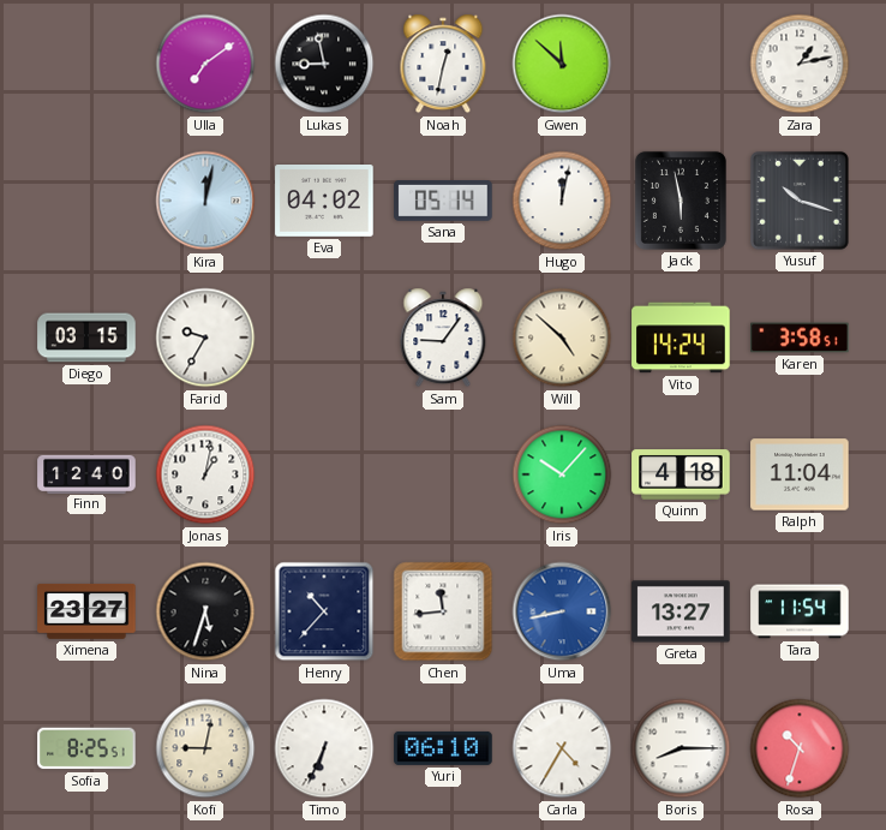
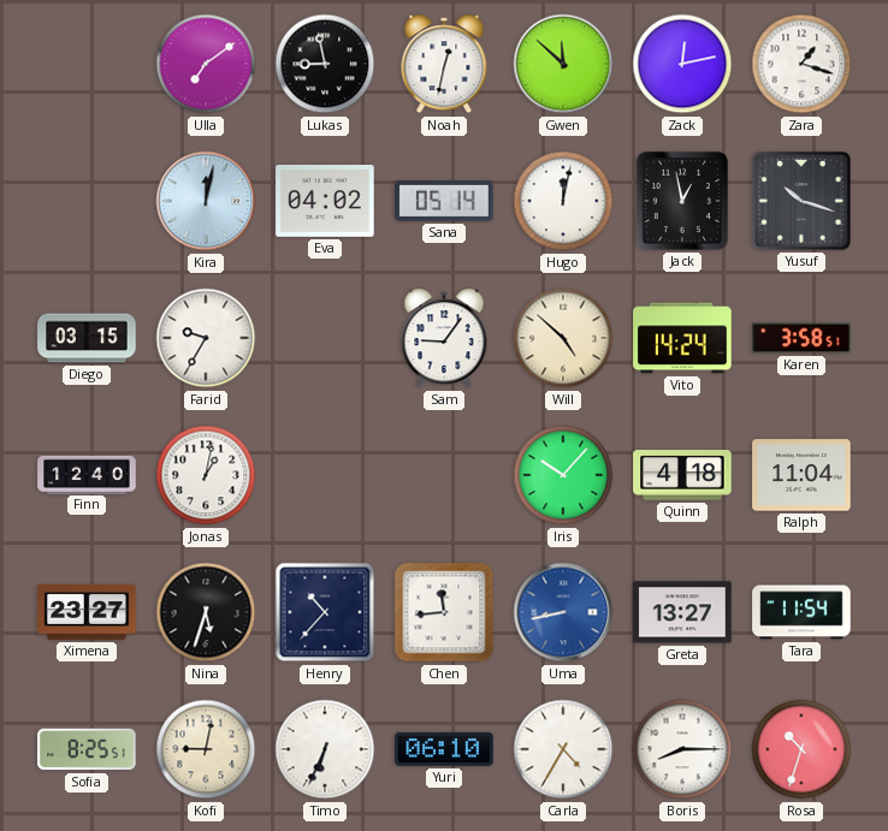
Zack: none -> 12:13 (682, 64)
Zara: 1:13 -> 1:18 (801, 64)
Jack: 5:58 -> 12:58 (682, 201)
